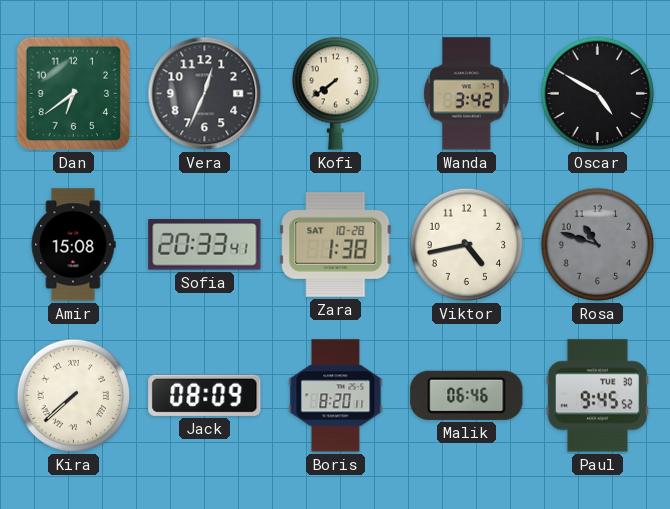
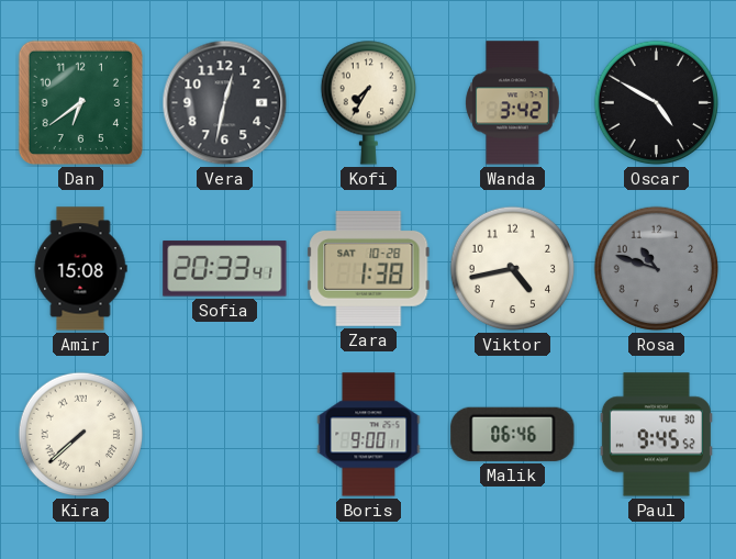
Vera: 12:34 -> 12:32 (225, 103)
Kofi: 7:39 -> 7:35 (368, 102)
Jack: 08:09 -> none (205, 395)
Boris: 8:20 -> 9:00 (369, 435)
